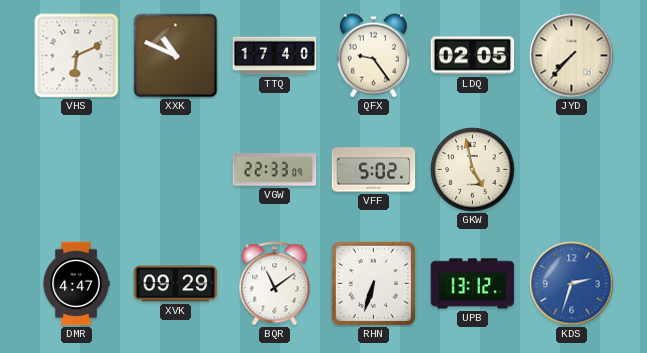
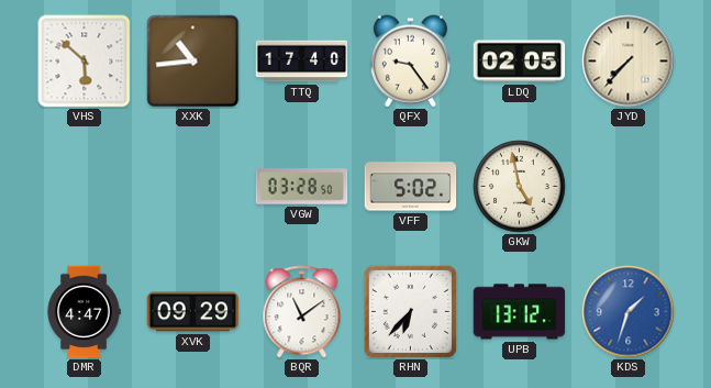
VHS: 6:11 -> 5:52 (85, 62)
XXK: 10:49 -> 10:44 (193, 62)
VGW: 22:33 -> 03:28 (302, 187)
RHN: 6:33 -> 6:37 (410, 311)
KDS: 2:33 -> 1:33 (629, 312)
